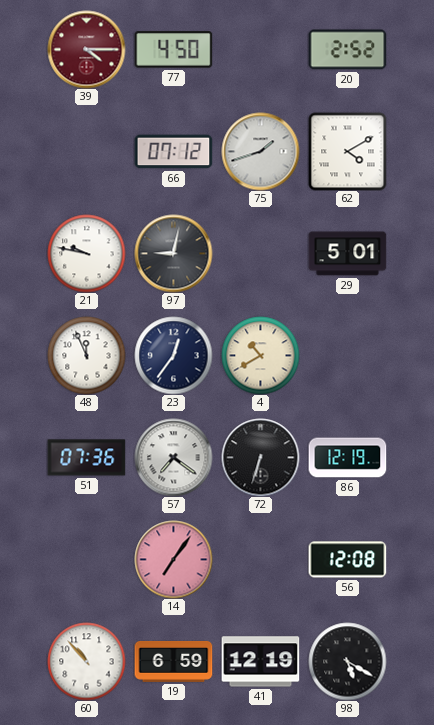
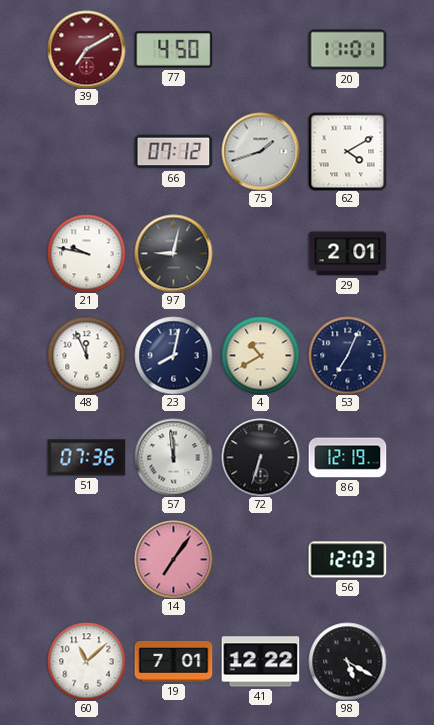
39: 4:15 -> 7:10 (86, 49)
20: 2:52 -> 11:01 (347, 50)
29: 5:01 -> 2:01 (347, 254)
23: 12:36 -> 8:02 (173, 355)
53: none -> 7:04 (347, 355)
57: 7:21 -> 11:59 (173, 457)
56: 12:08 -> 12:03 (347, 560)
60: 10:53 -> 11:08 (86, 661)
19: 6:59 -> 7:01 (173, 661)
41: 12:19 -> 12:22 (260, 662)
